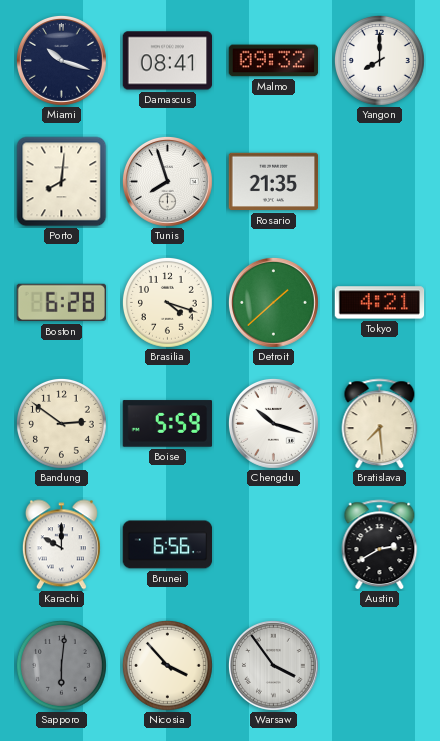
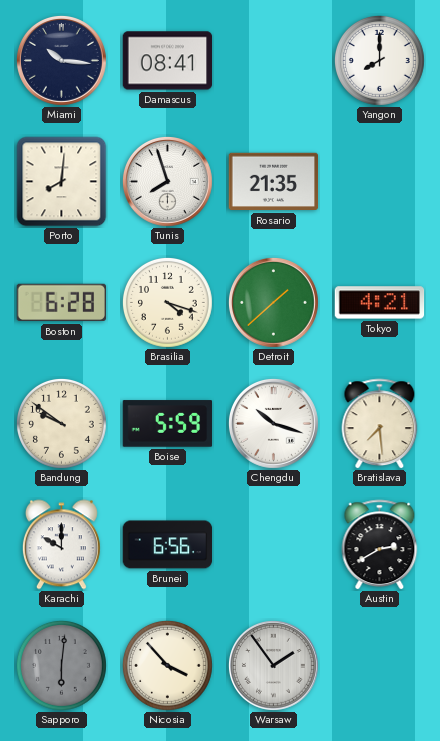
Miami: 10:18 -> 10:16 (61, 60)
Malmo: 09:32 -> none (274, 61)
Bandung: 2:51 -> 9:51 (62, 424)
Warsaw: 3:54 -> 1:54 (273, 665)
